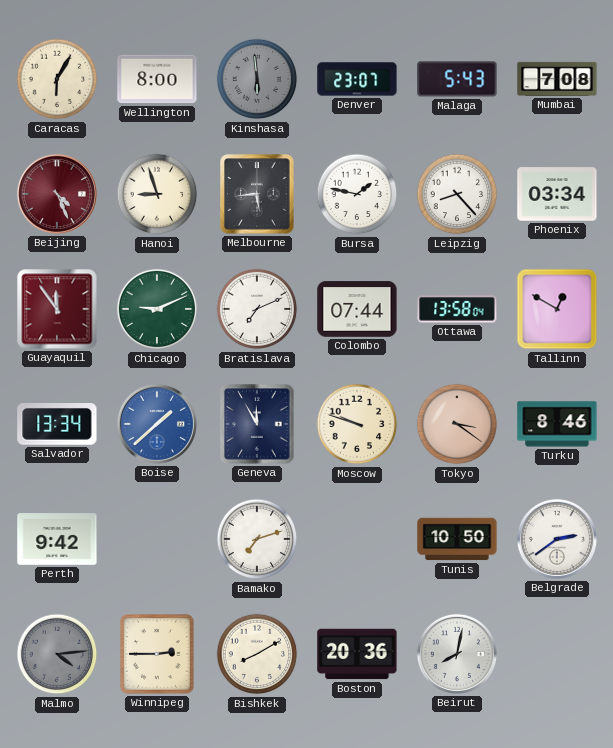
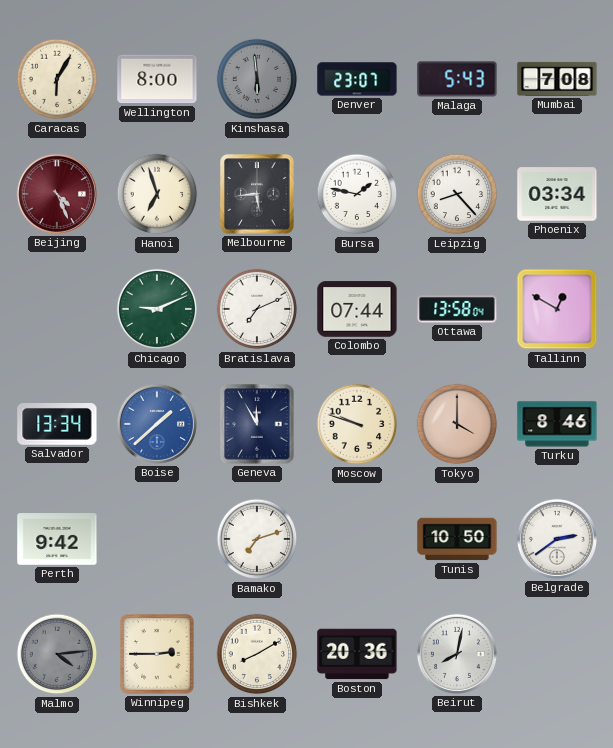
Hanoi: 8:57 -> 6:57 (157, 194)
Guayaquil: 11:54 -> none (57, 309)
Tokyo: 3:21 -> 4:00 (457, 424)
